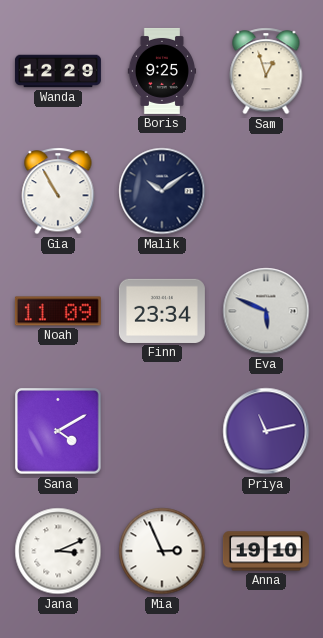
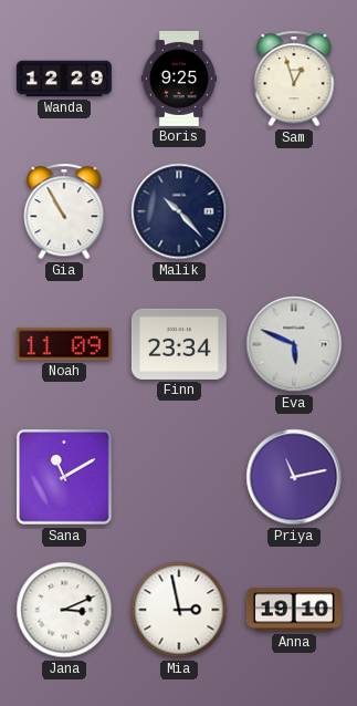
Malik: 10:09 -> 10:23 (179, 211)
Sana: 4:10 -> 11:10 (64, 477)
Mia: 2:56 -> 2:58 (179, 610)
